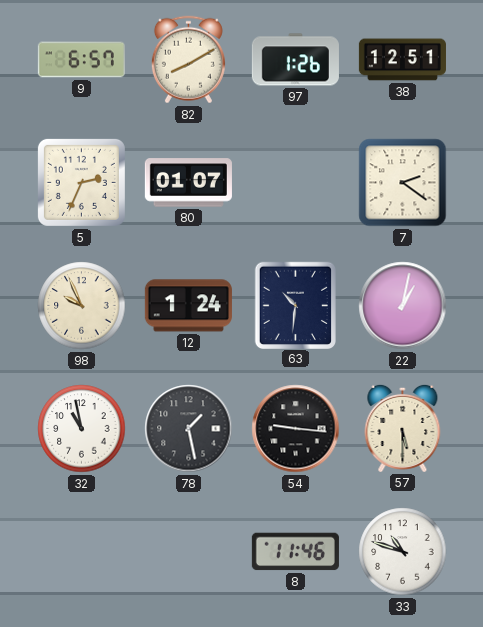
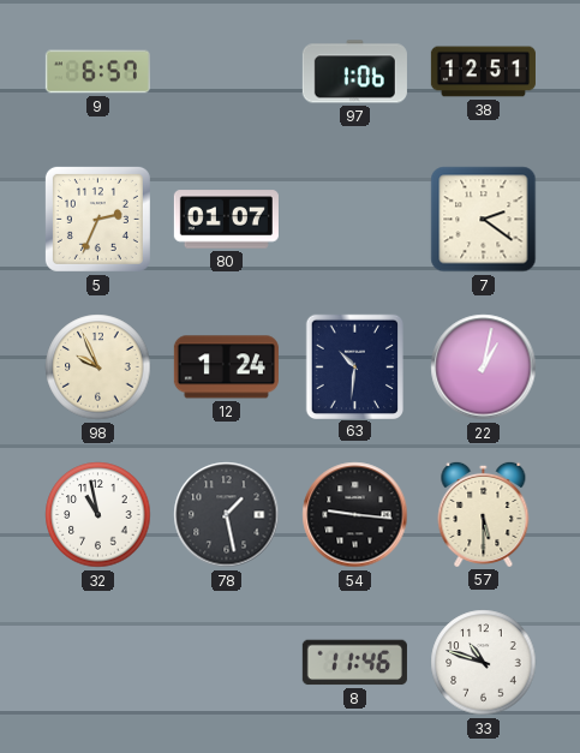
82: 8:10 -> none (188, 60)
97: 1:26 -> 1:06 (354, 72)
